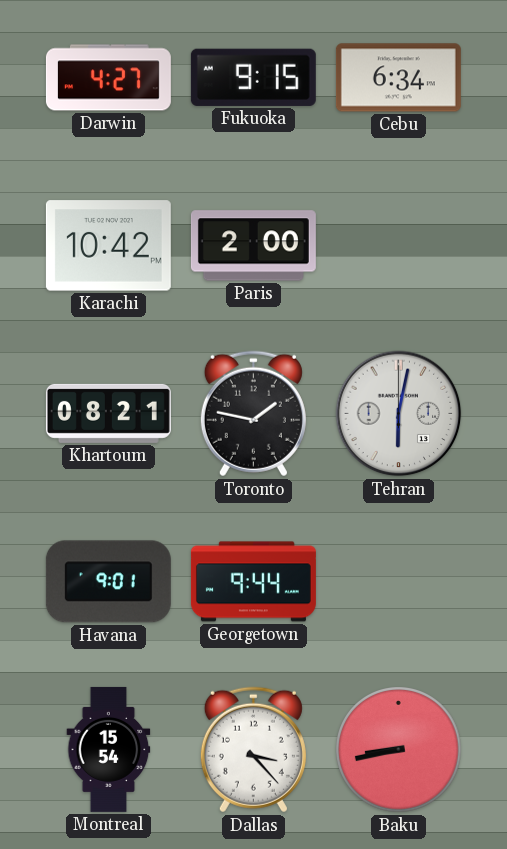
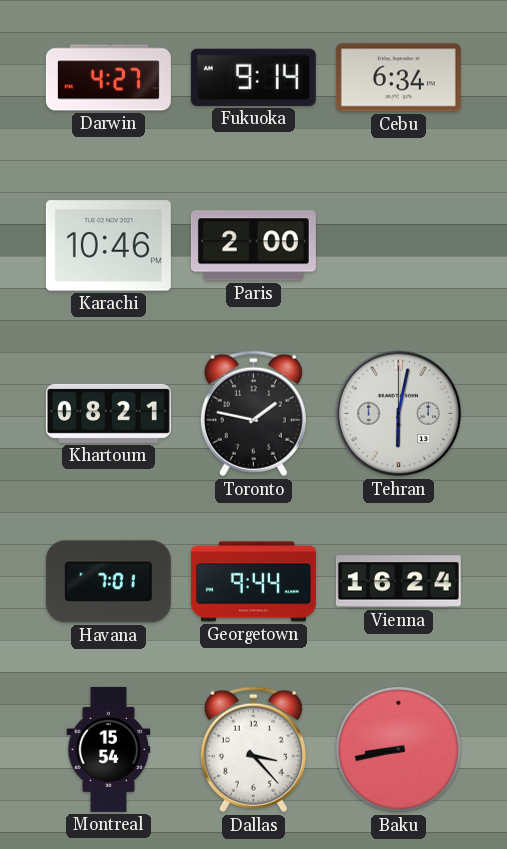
Fukuoka: 9:15 -> 9:14 (253, 77)
Karachi: 10:42 -> 10:46 (108, 246)
Havana: 9:01 -> 7:01 (108, 582)
Vienna: none -> 16:24 (398, 582)
